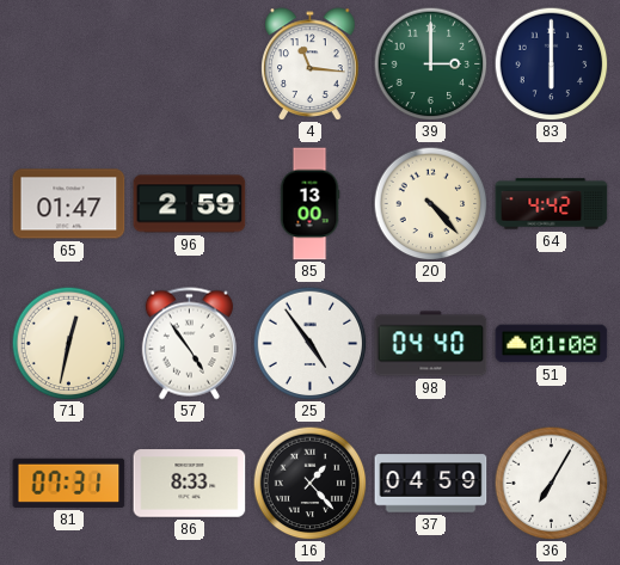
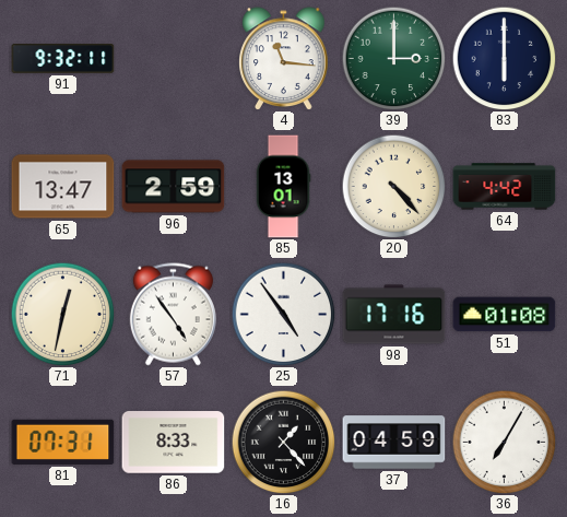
91: none -> 9:32 (63, 59)
65: 01:47 -> 13:47 (63, 187)
85: 13:00 -> 13:01 (283, 187)
98: 04:40 -> 17:16 (394, 315)
